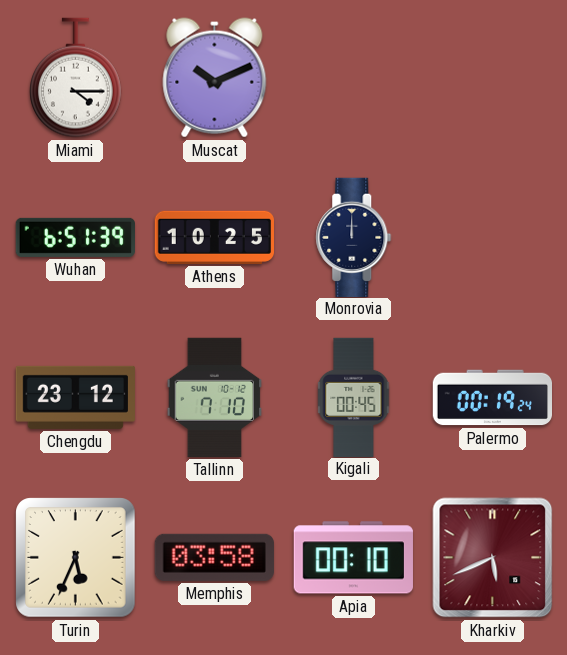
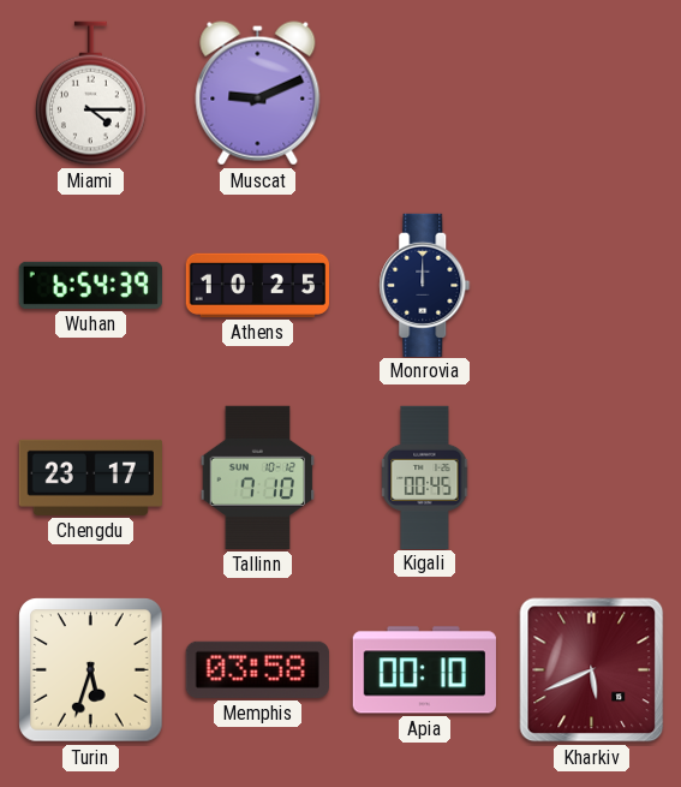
Muscat: 10:11 -> 9:11 (258, 94)
Wuhan: 6:51 -> 6:54 (90, 285)
Chengdu: 23:12 -> 23:17 (90, 477)
Palermo: 00:19 -> none (492, 398)
Turin: 5:34 -> 5:33 (91, 670)
